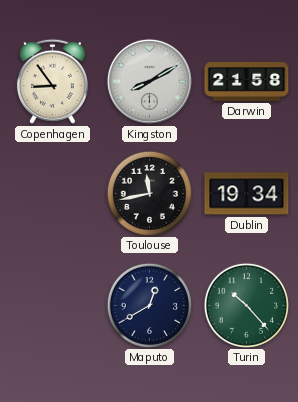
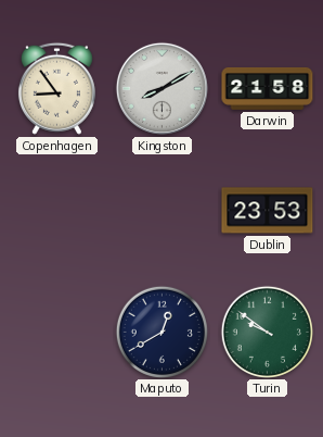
Toulouse: 11:43 -> none (149, 193)
Dublin: 19:34 -> 23:53 (268, 211)
Turin: 10:23 -> 9:51 (267, 332)
